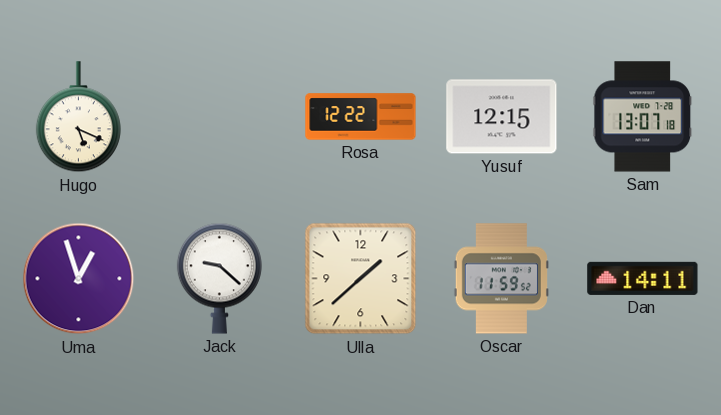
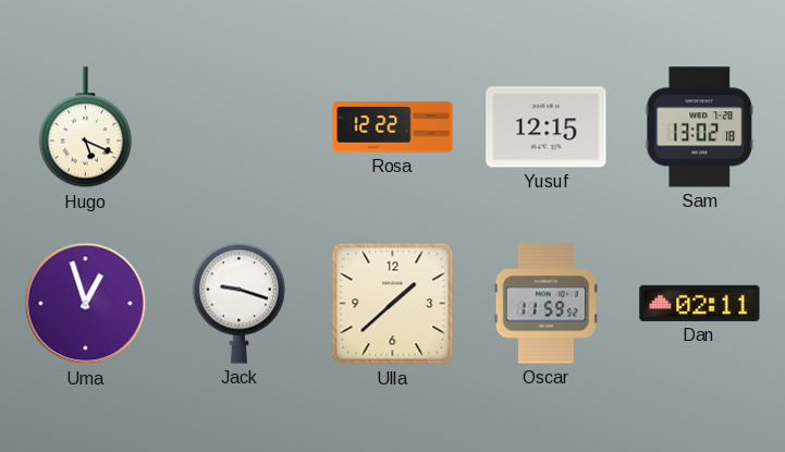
Sam: 13:07 -> 13:02 (700, 127)
Jack: 9:22 -> 9:18 (238, 303)
Dan: 14:11 -> 02:11 (700, 303)
